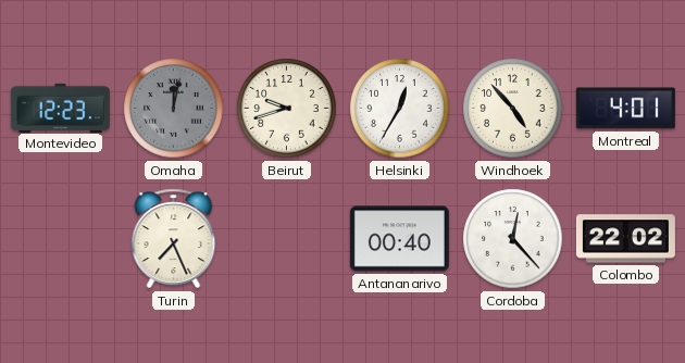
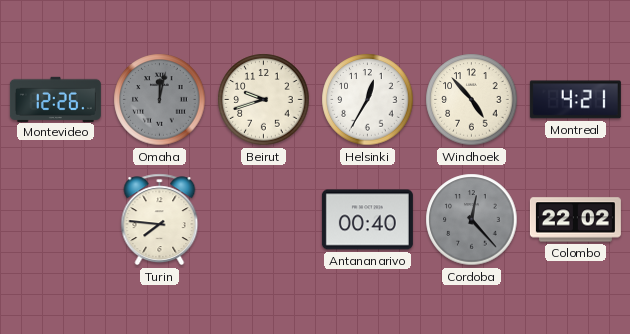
Montevideo: 12:23 -> 12:26 (55, 99)
Montreal: 4:01 -> 4:21 (575, 100)
Turin: 7:26 -> 7:46 (160, 220)
Cordoba dial: white -> grey (472, 220)
